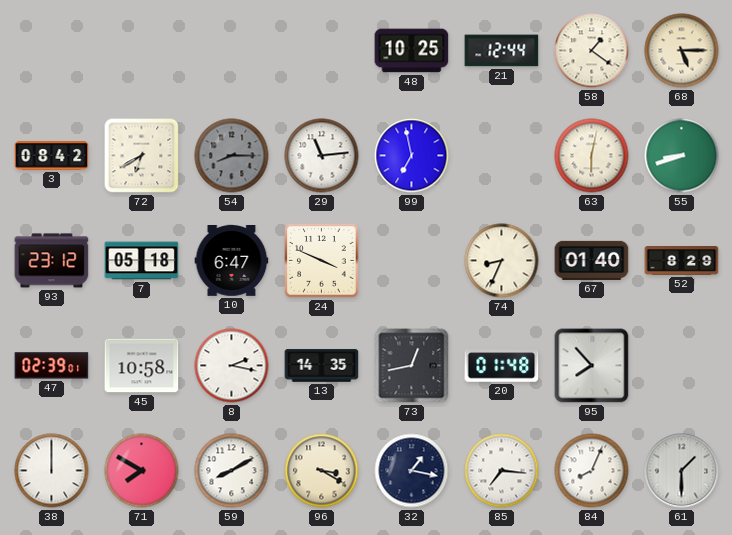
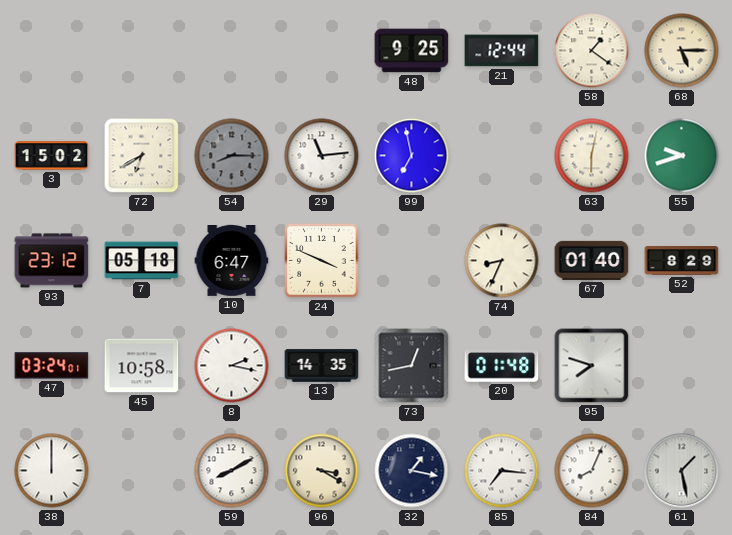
48: 10:25 -> 9:25 (412, 51)
3: 08:42 -> 15:02 (52, 156)
55: 8:42 -> 9:42 (682, 156)
47: 02:39 -> 03:24 (52, 366)
95: 7:53 -> 7:48 (592, 366)
71: 7:50 -> none (142, 471)
61: 1:30 -> 1:28 (682, 471)
